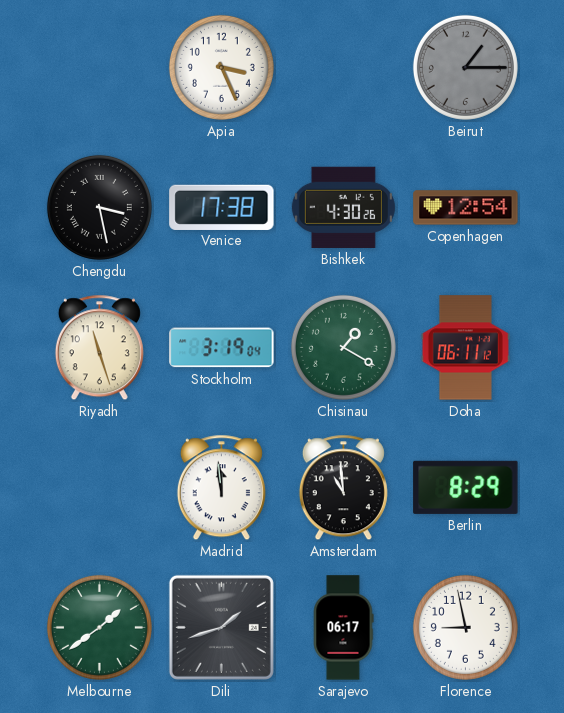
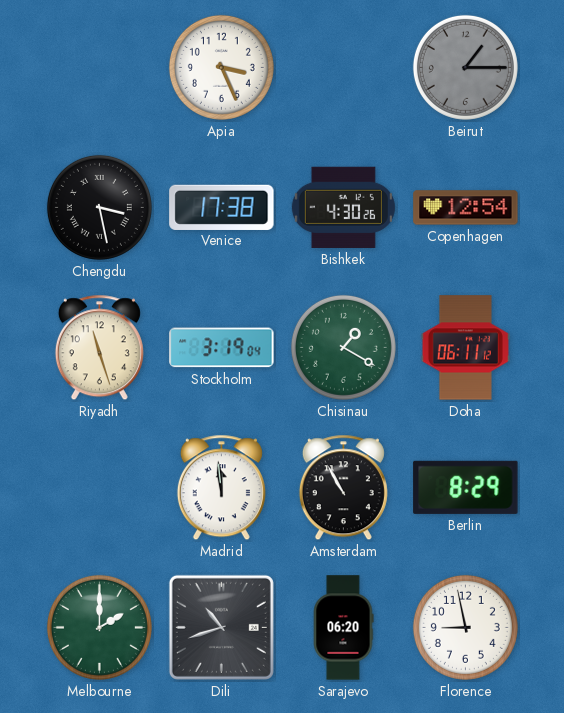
Amsterdam: 10:59 -> 10:55 (343, 488)
Melbourne: 1:39 -> 2:00 (99, 627)
Dili: 1:42 -> 10:42 (221, 627)
Sarajevo: 06:17 -> 06:20 (343, 628)
